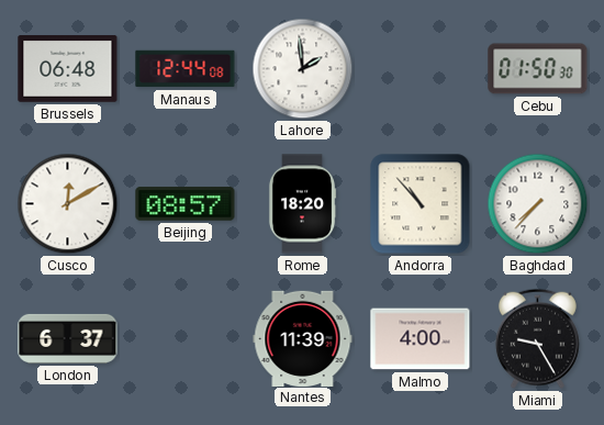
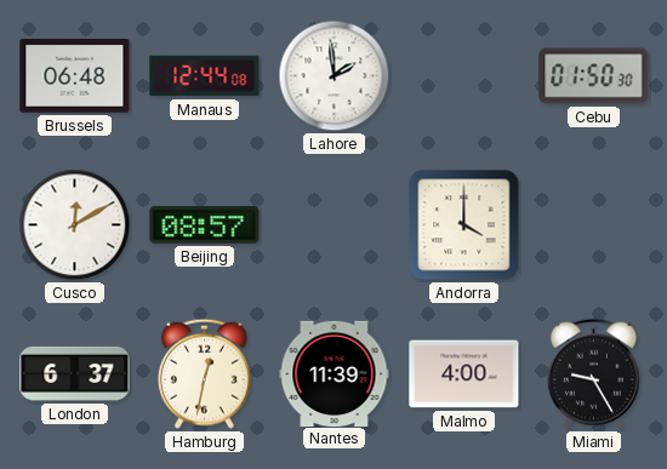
Rome: 18:20 -> none (302, 204)
Andorra: 10:53 -> 4:00 (464, 225)
Baghdad: 7:37 -> none (538, 204)
Hamburg: none -> 12:32 (204, 373)
